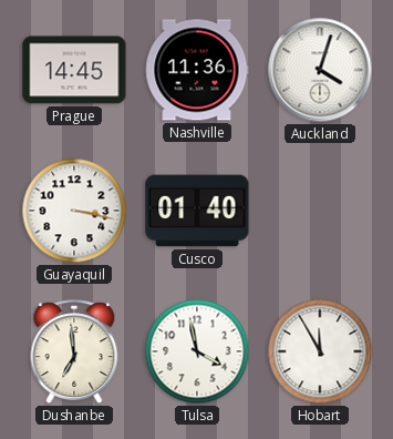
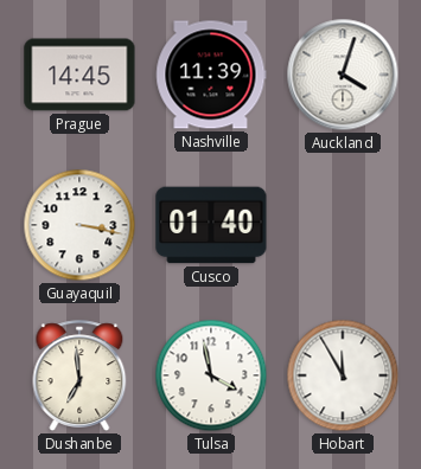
Nashville: 11:36 -> 11:39 (211, 75)
